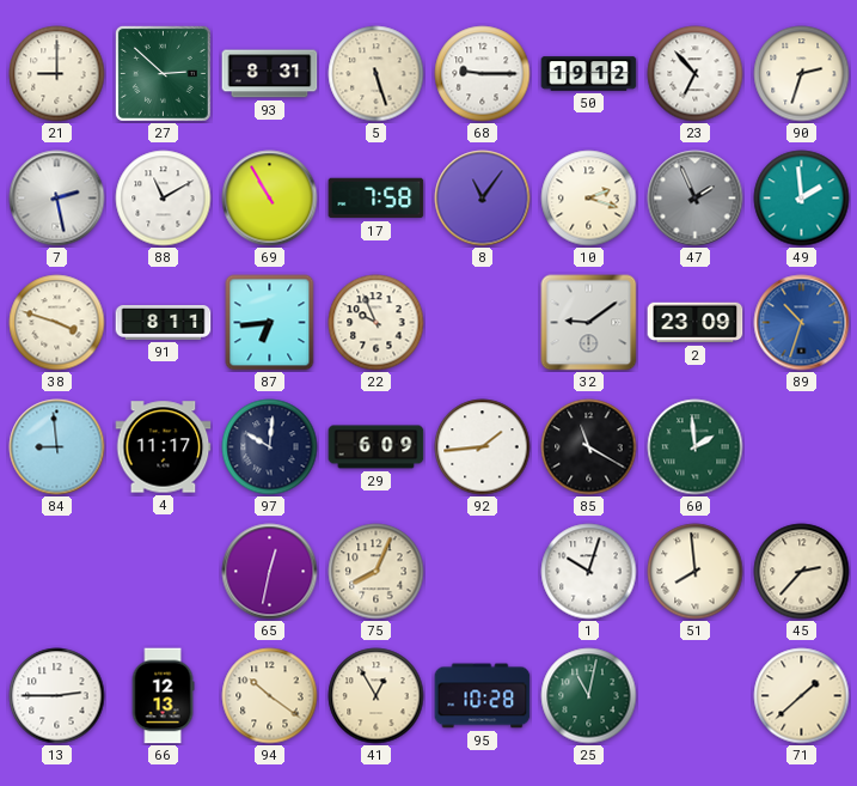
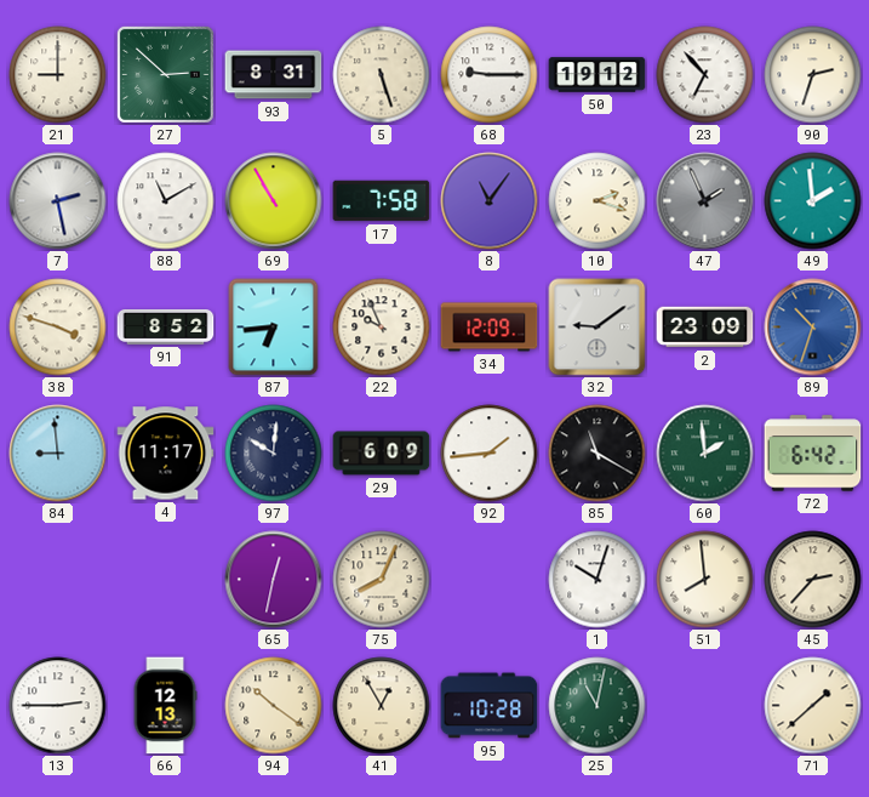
91: 8:11 -> 8:52 (166, 328)
34: none -> 12:09 (490, 328)
72: none -> 6:42 (813, 454)
